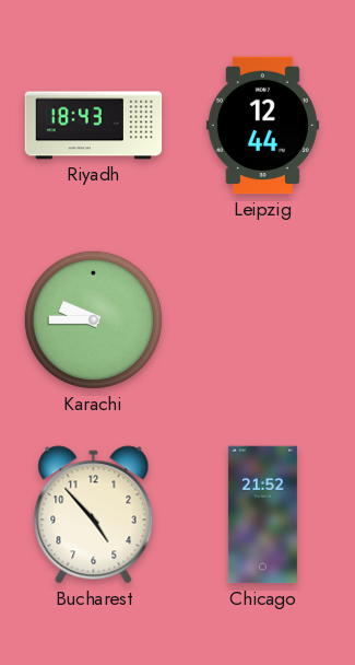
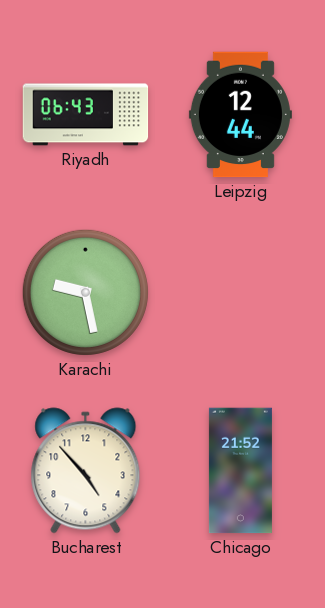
Riyadh: 18:43 -> 06:43 (86, 115)
Karachi: 9:45 -> 9:28 (85, 292)
